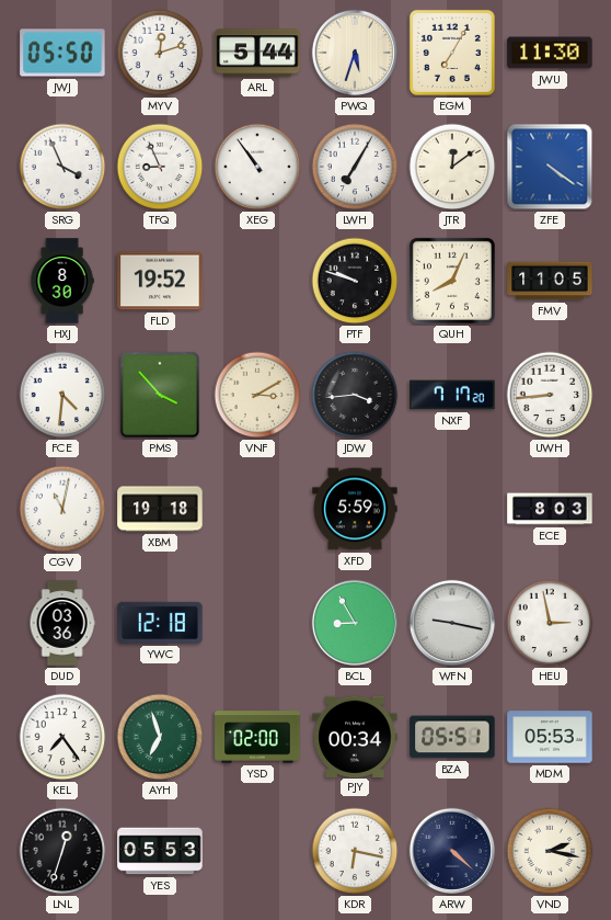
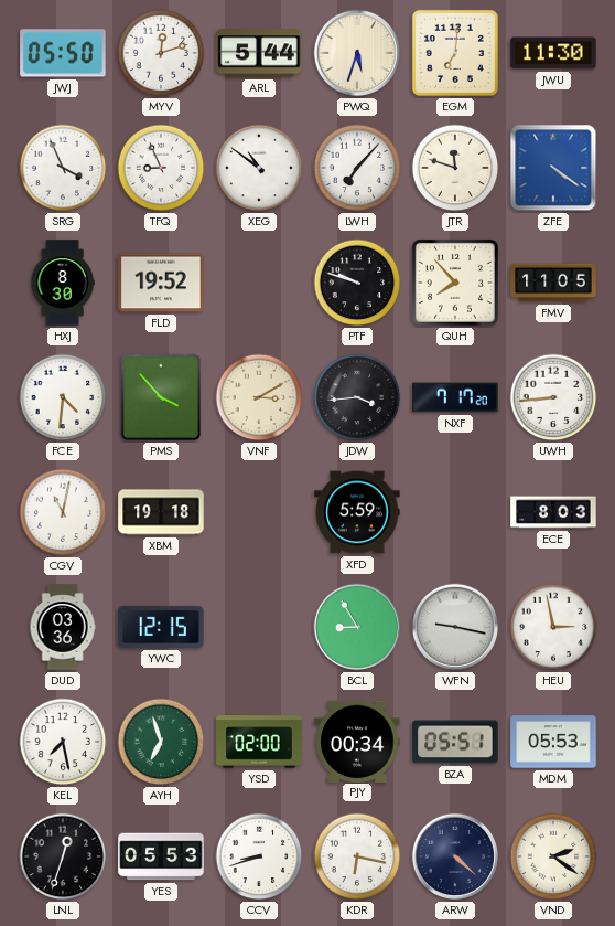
EGM: 7:05 -> 7:01 (455, 53)
XEG: 10:54 -> 10:51 (259, 168)
LWH: 7:05 -> 7:07 (357, 168)
JTR: 12:09 -> 11:48 (455, 168)
QUH: 8:04 -> 7:53 (455, 283)
YWC: 12:18 -> 12:15 (161, 627)
KEL: 7:24 -> 7:28 (63, 742)
CCV: none -> 8:42 (259, 856)
VND: 2:17 -> 2:21 (553, 856)
